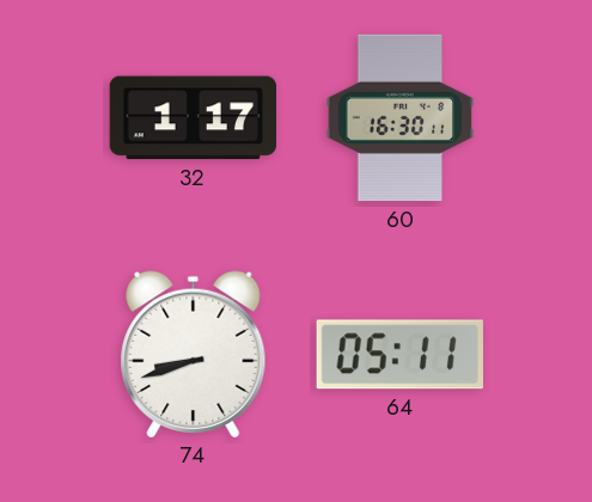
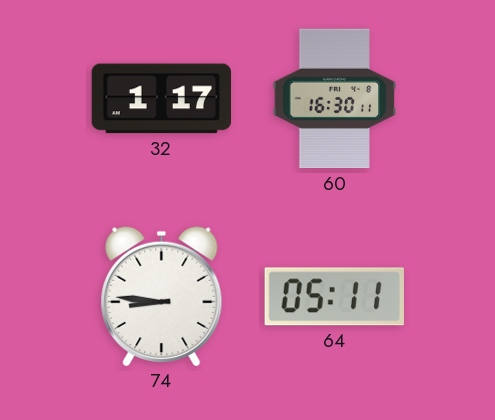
74: 8:42 -> 8:46 (162, 296)
